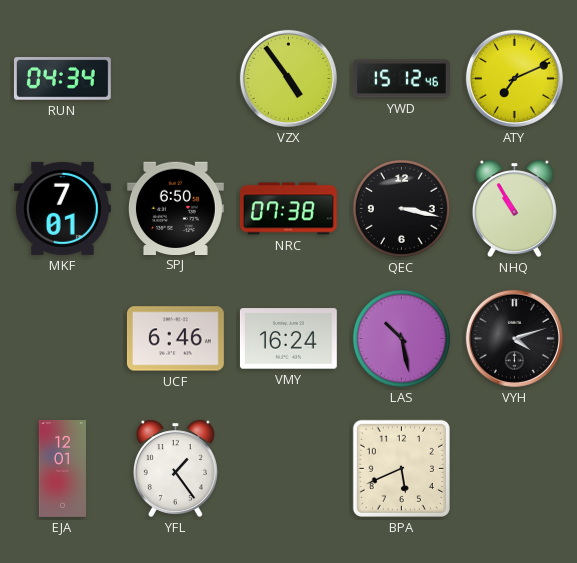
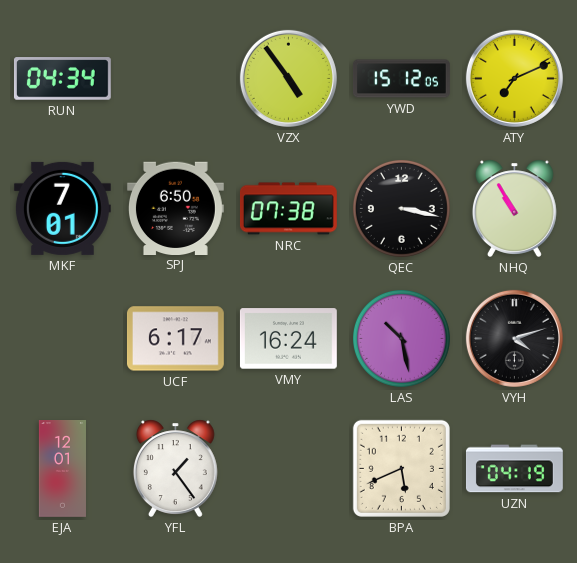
YWD: 15:12:46 -> 15:12:05 (402, 79)
UCF: 6:46 -> 6:17 (175, 339)
UZN: none -> 04:19 (514, 469)
